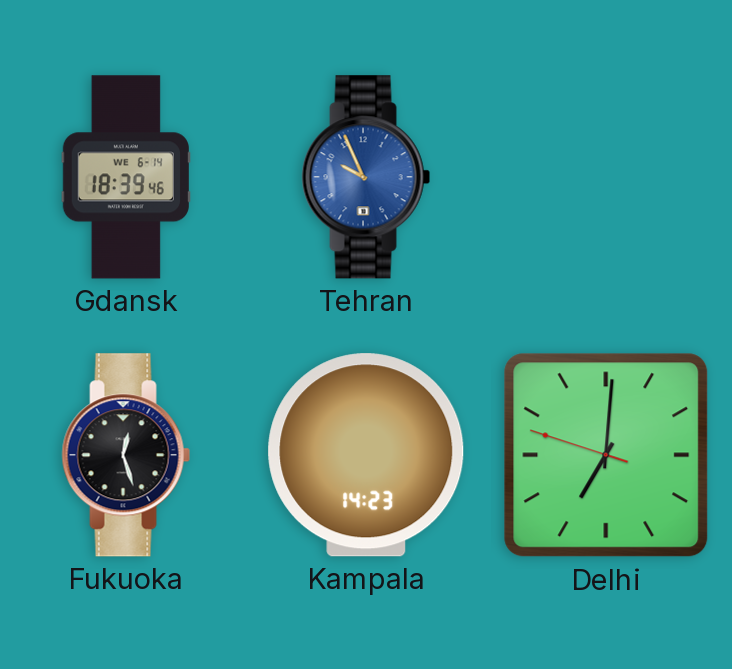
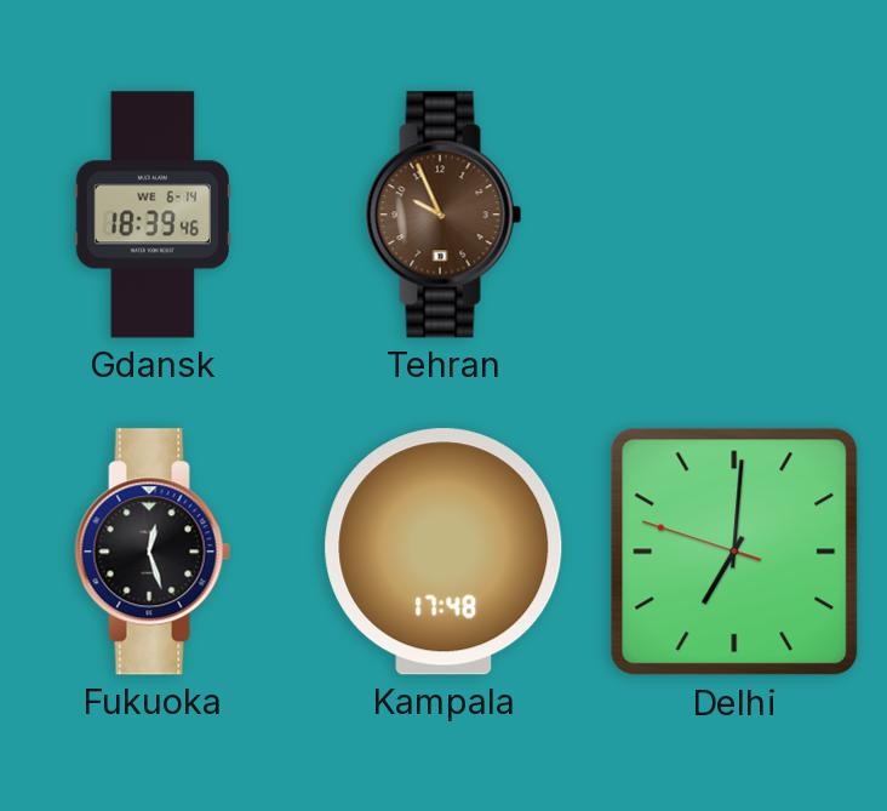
Tehran dial: blue -> brown (443, 215)
Kampala: 14:23 -> 17:48 (443, 552)
